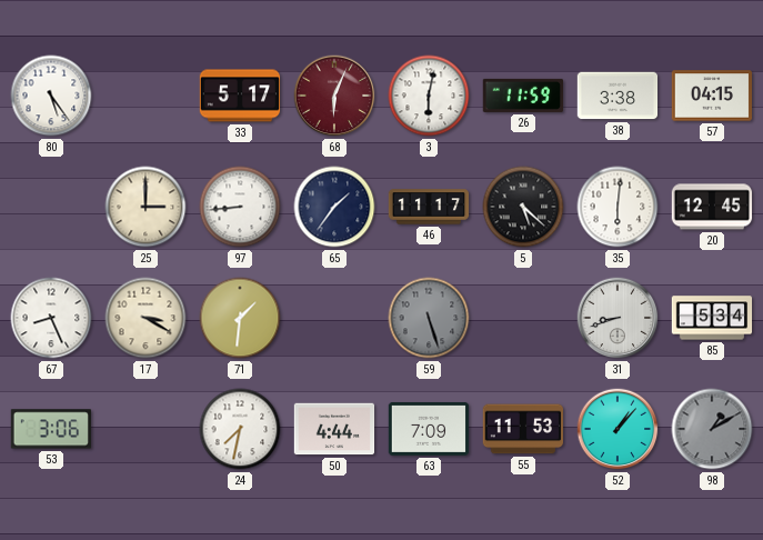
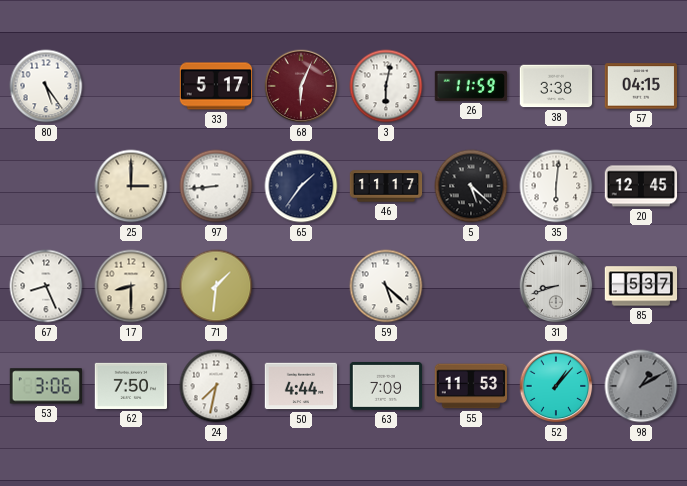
17: 3:20 -> 8:30 (131, 286)
59: 5:27 -> 5:22 (386, 286)
59 dial: grey -> white (386, 286)
85: 5:34 -> 5:37 (641, 286)
62: none -> 7:50 (131, 386)
